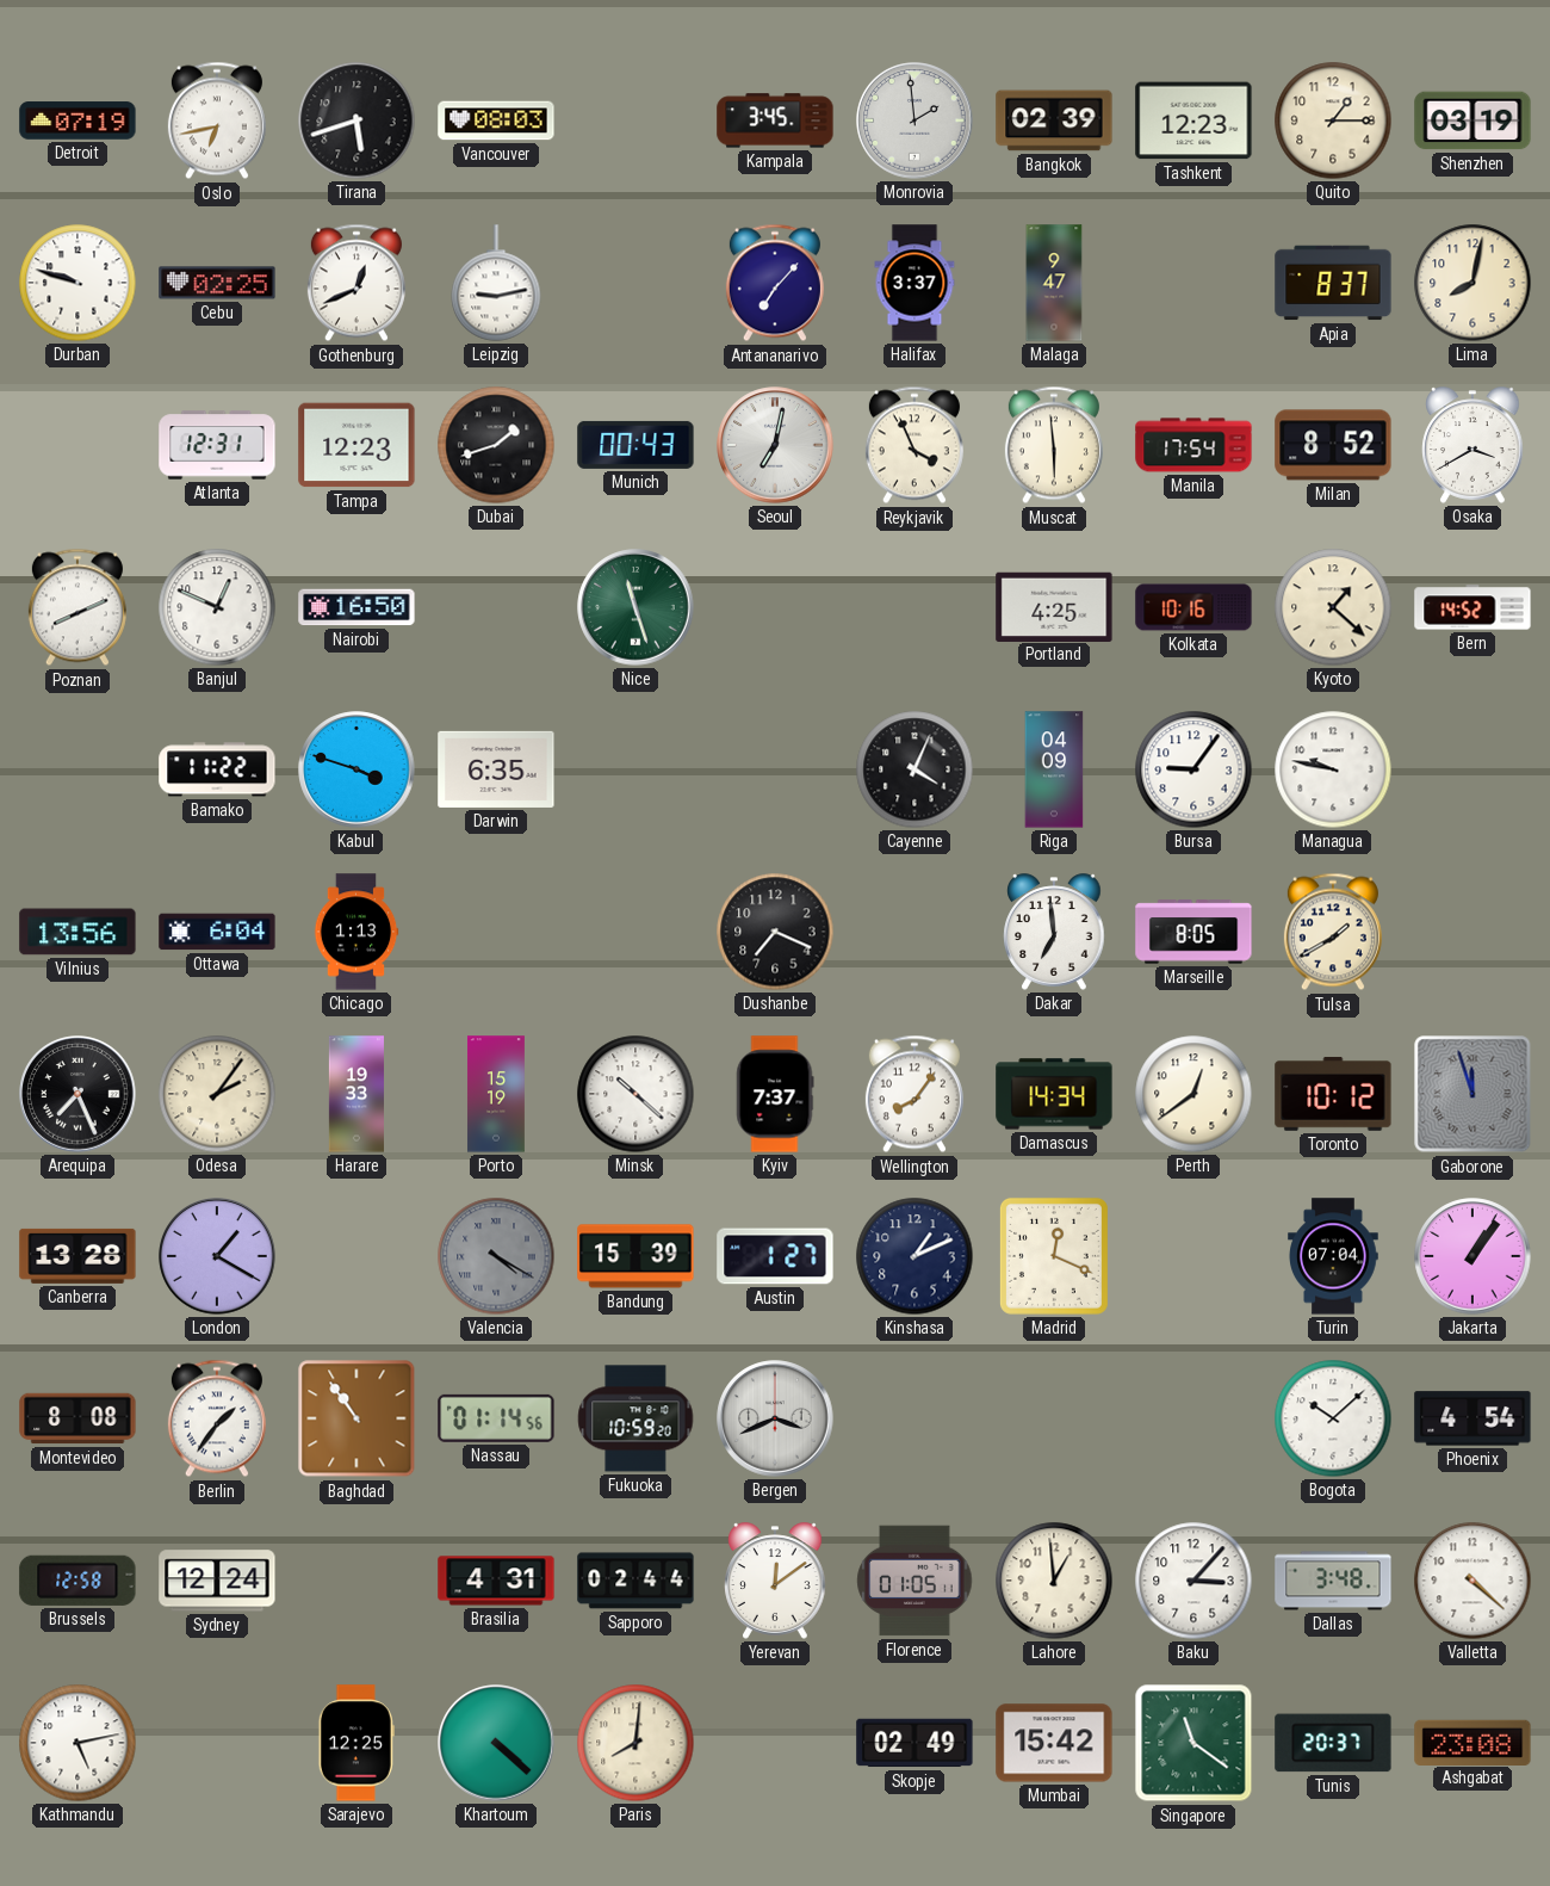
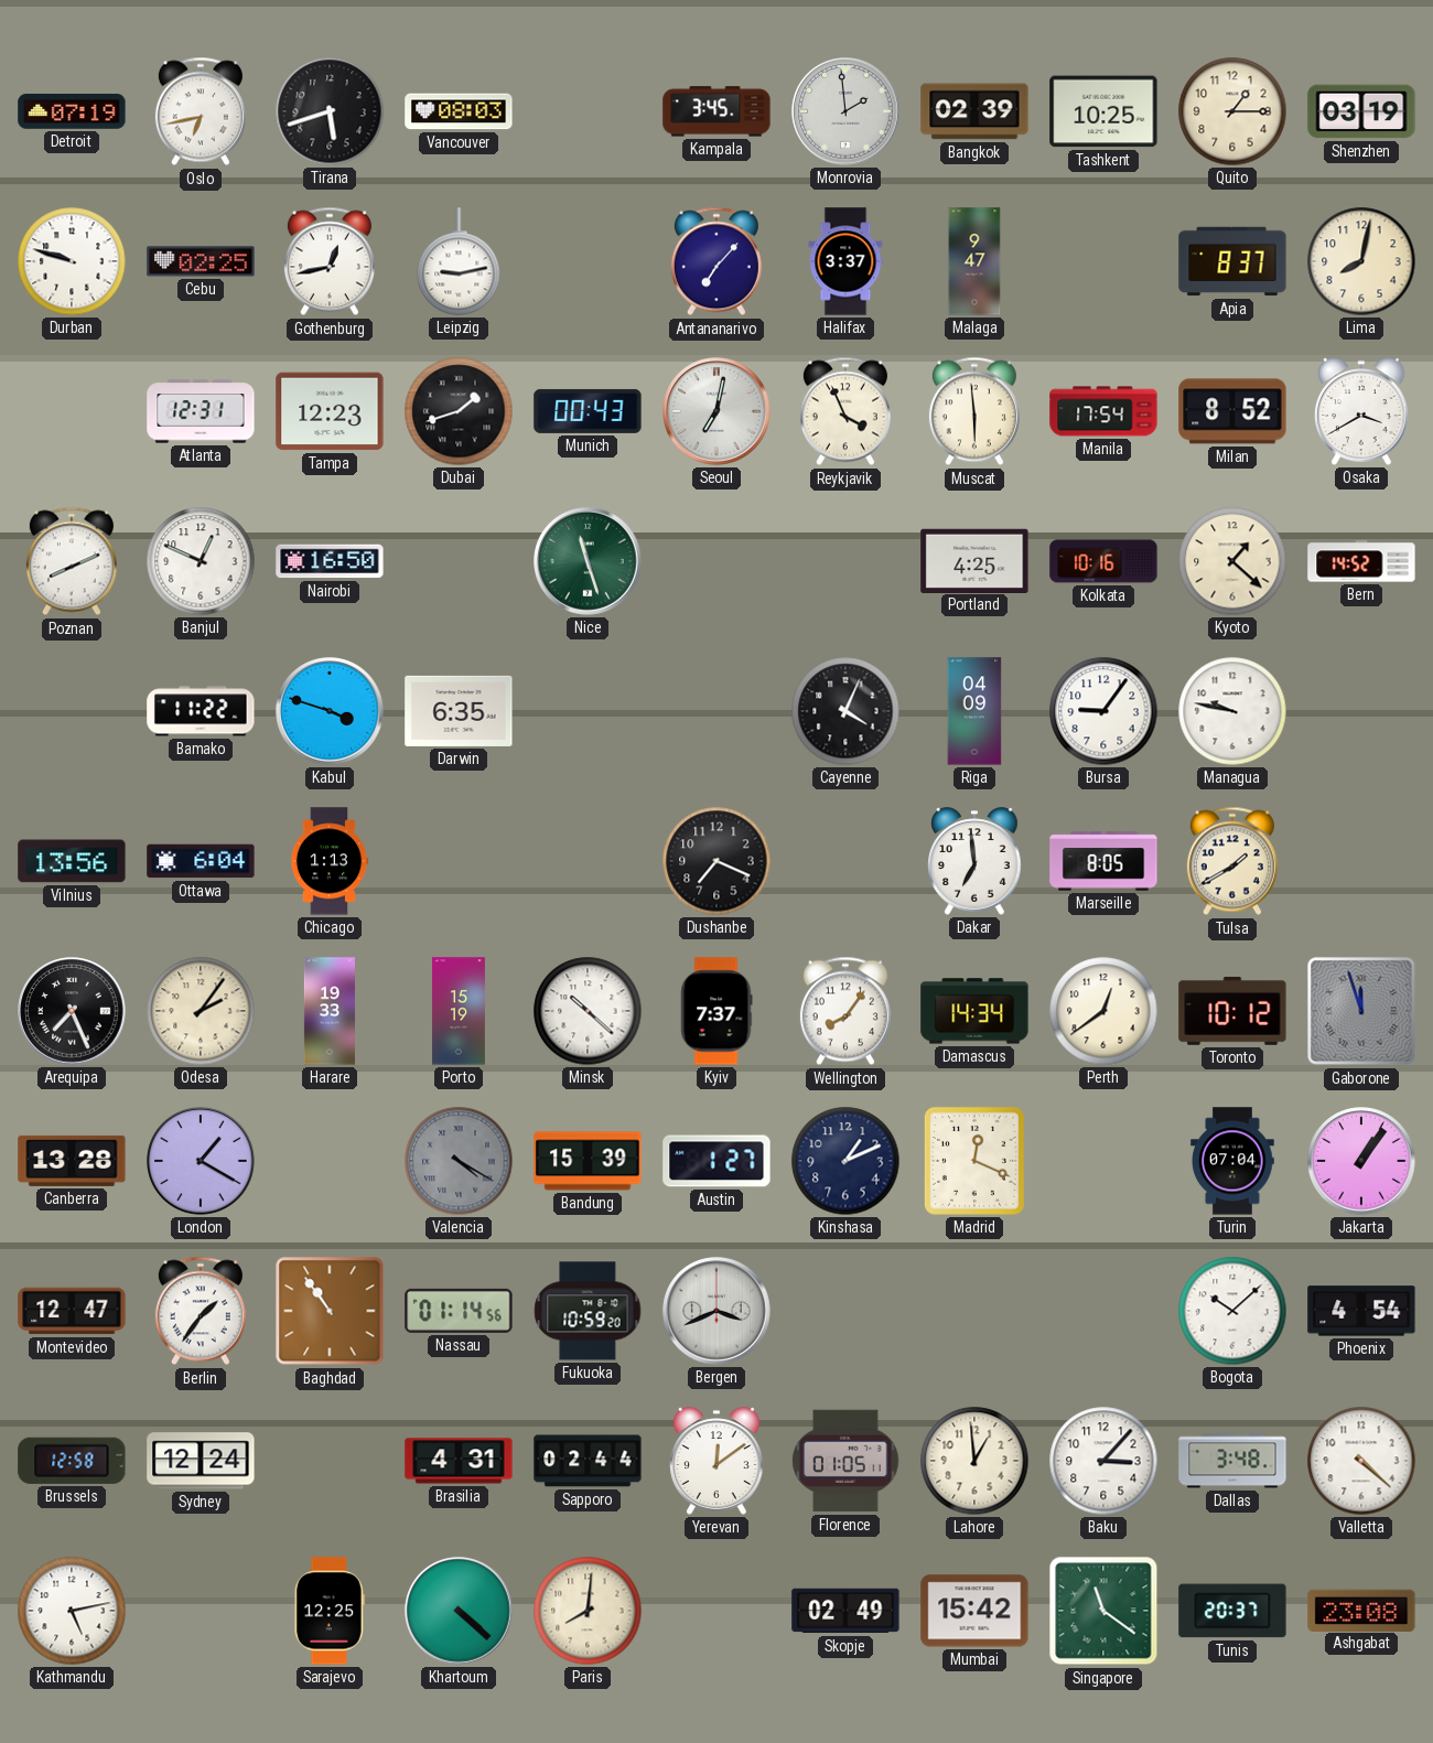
Tashkent: 12:23 -> 10:25 (1103, 111)
Gothenburg: 12:41 -> 12:43 (330, 261)
Montevideo: 8:08 -> 12:47 (72, 1311)
